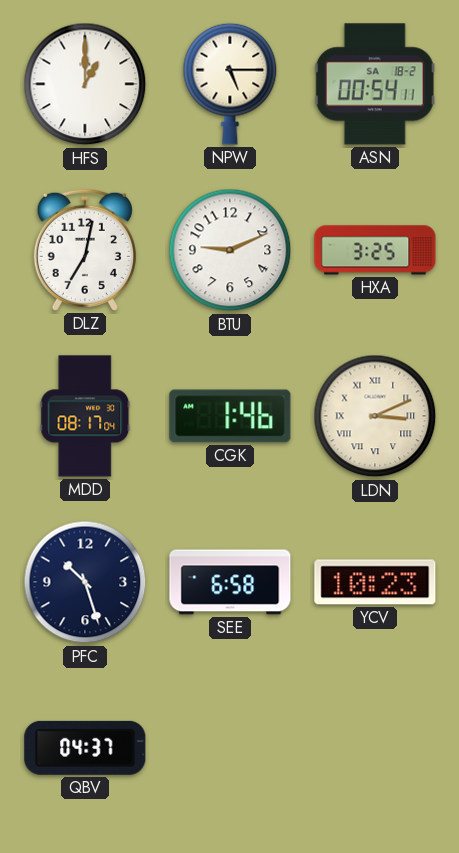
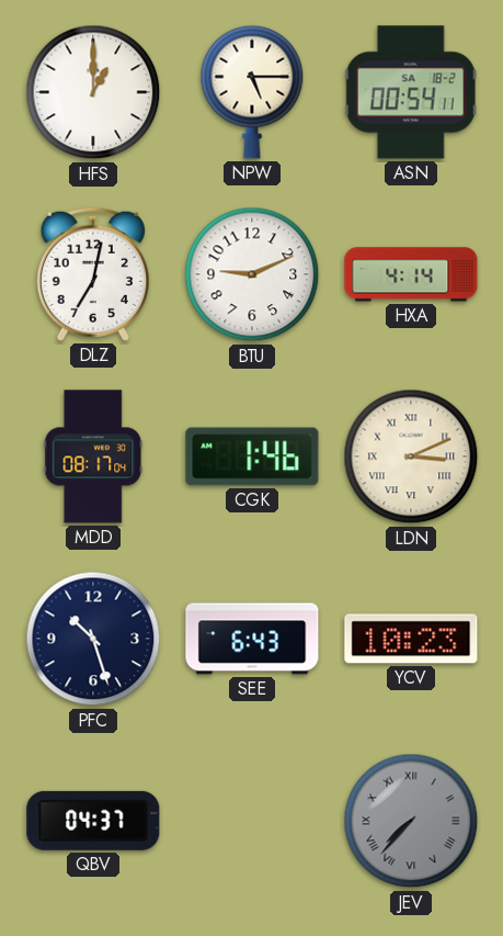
HXA: 3:25 -> 4:14 (411, 274)
SEE: 6:58 -> 6:43 (252, 639)
JEV: none -> 7:37 (411, 821)
